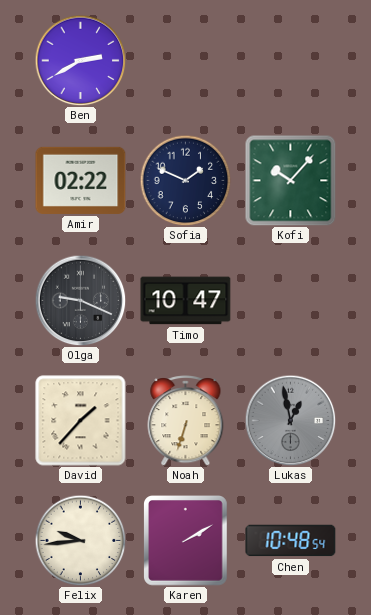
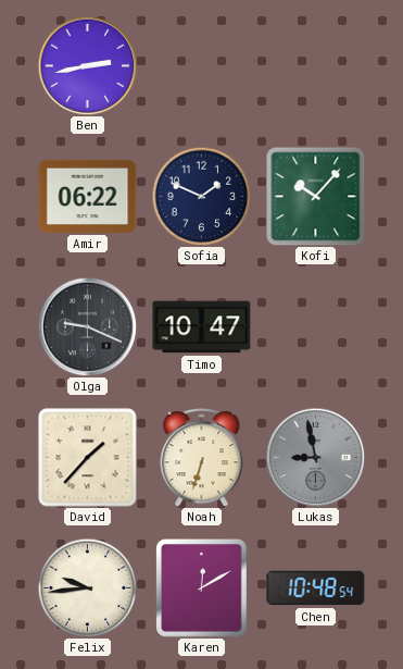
Ben: 2:40 -> 2:43 (87, 65)
Amir: 02:22 -> 06:22 (88, 196)
Lukas: 12:58 -> 8:58 (315, 457)
Karen: 2:10 -> 12:10 (202, 589)
